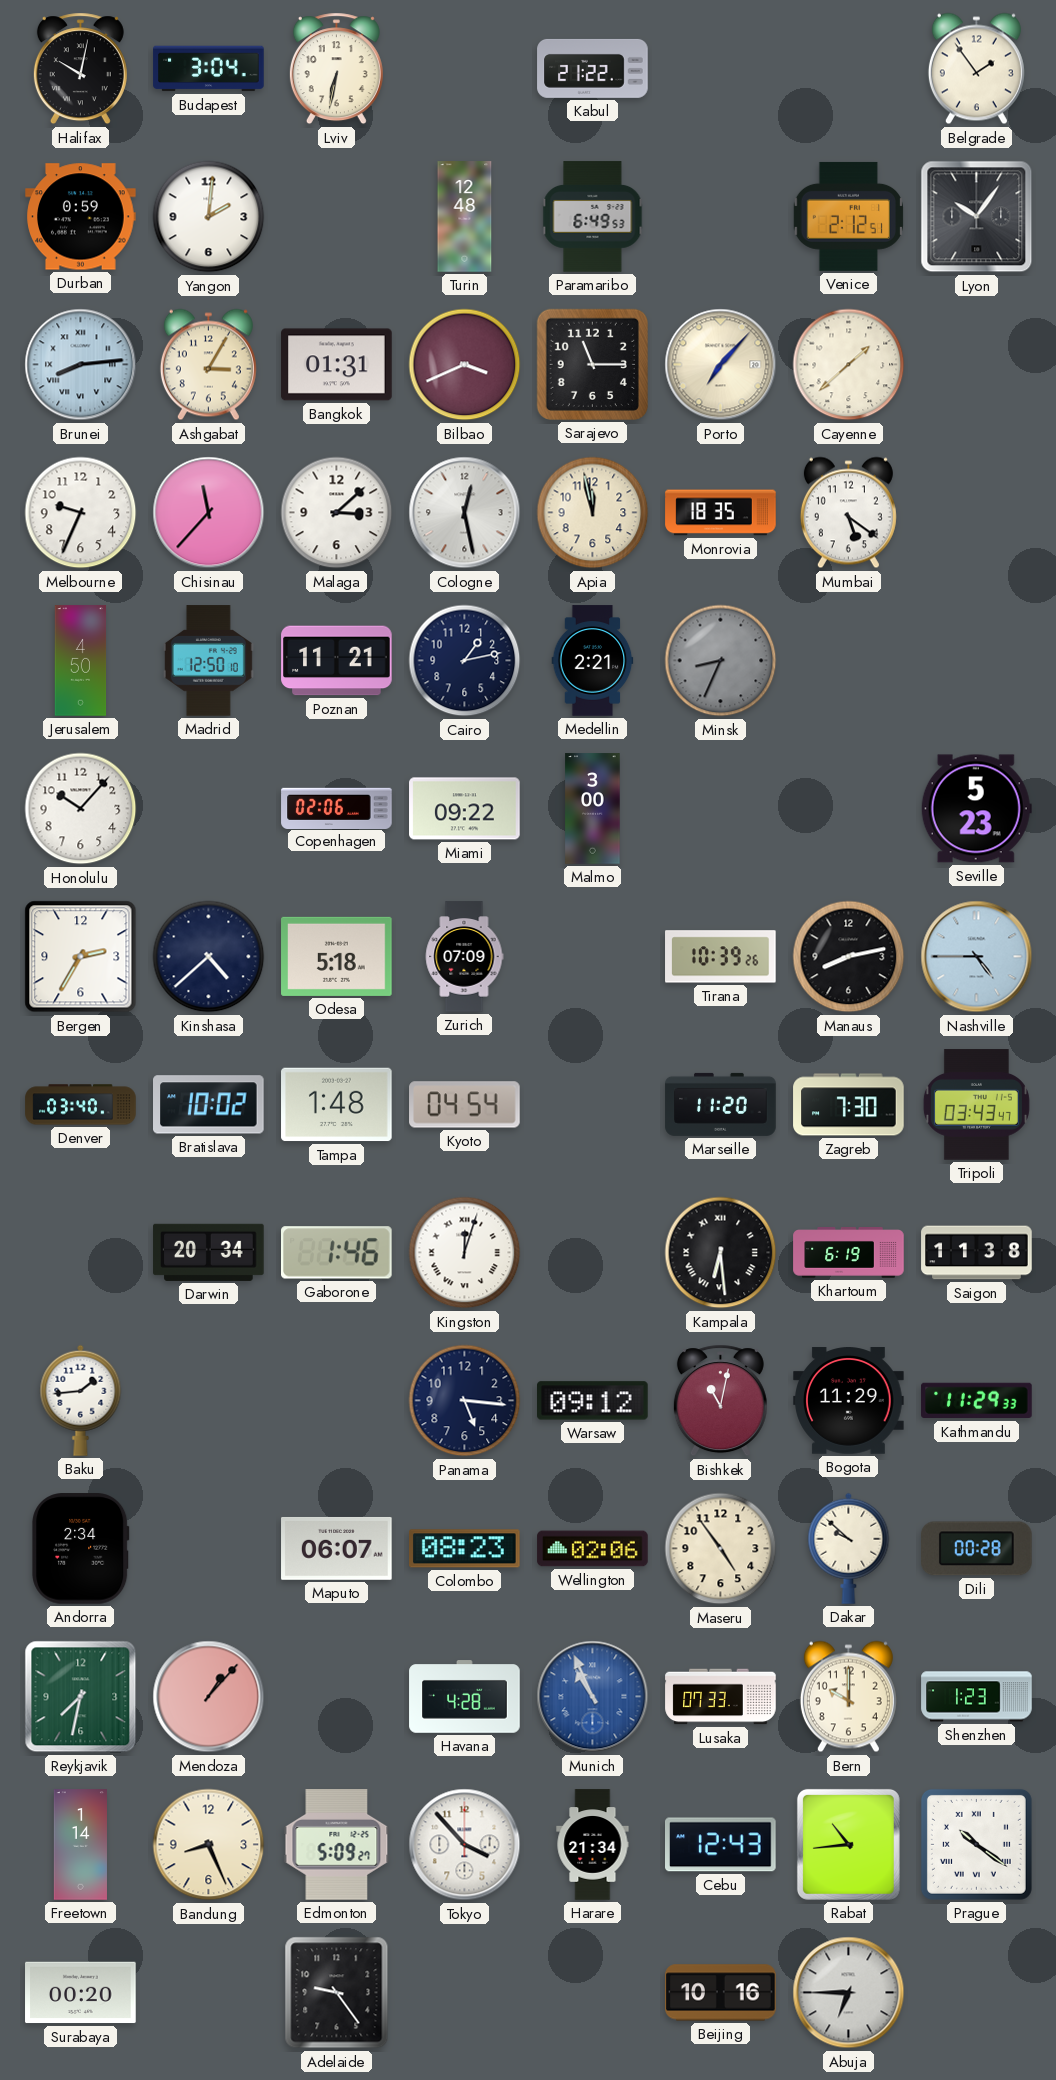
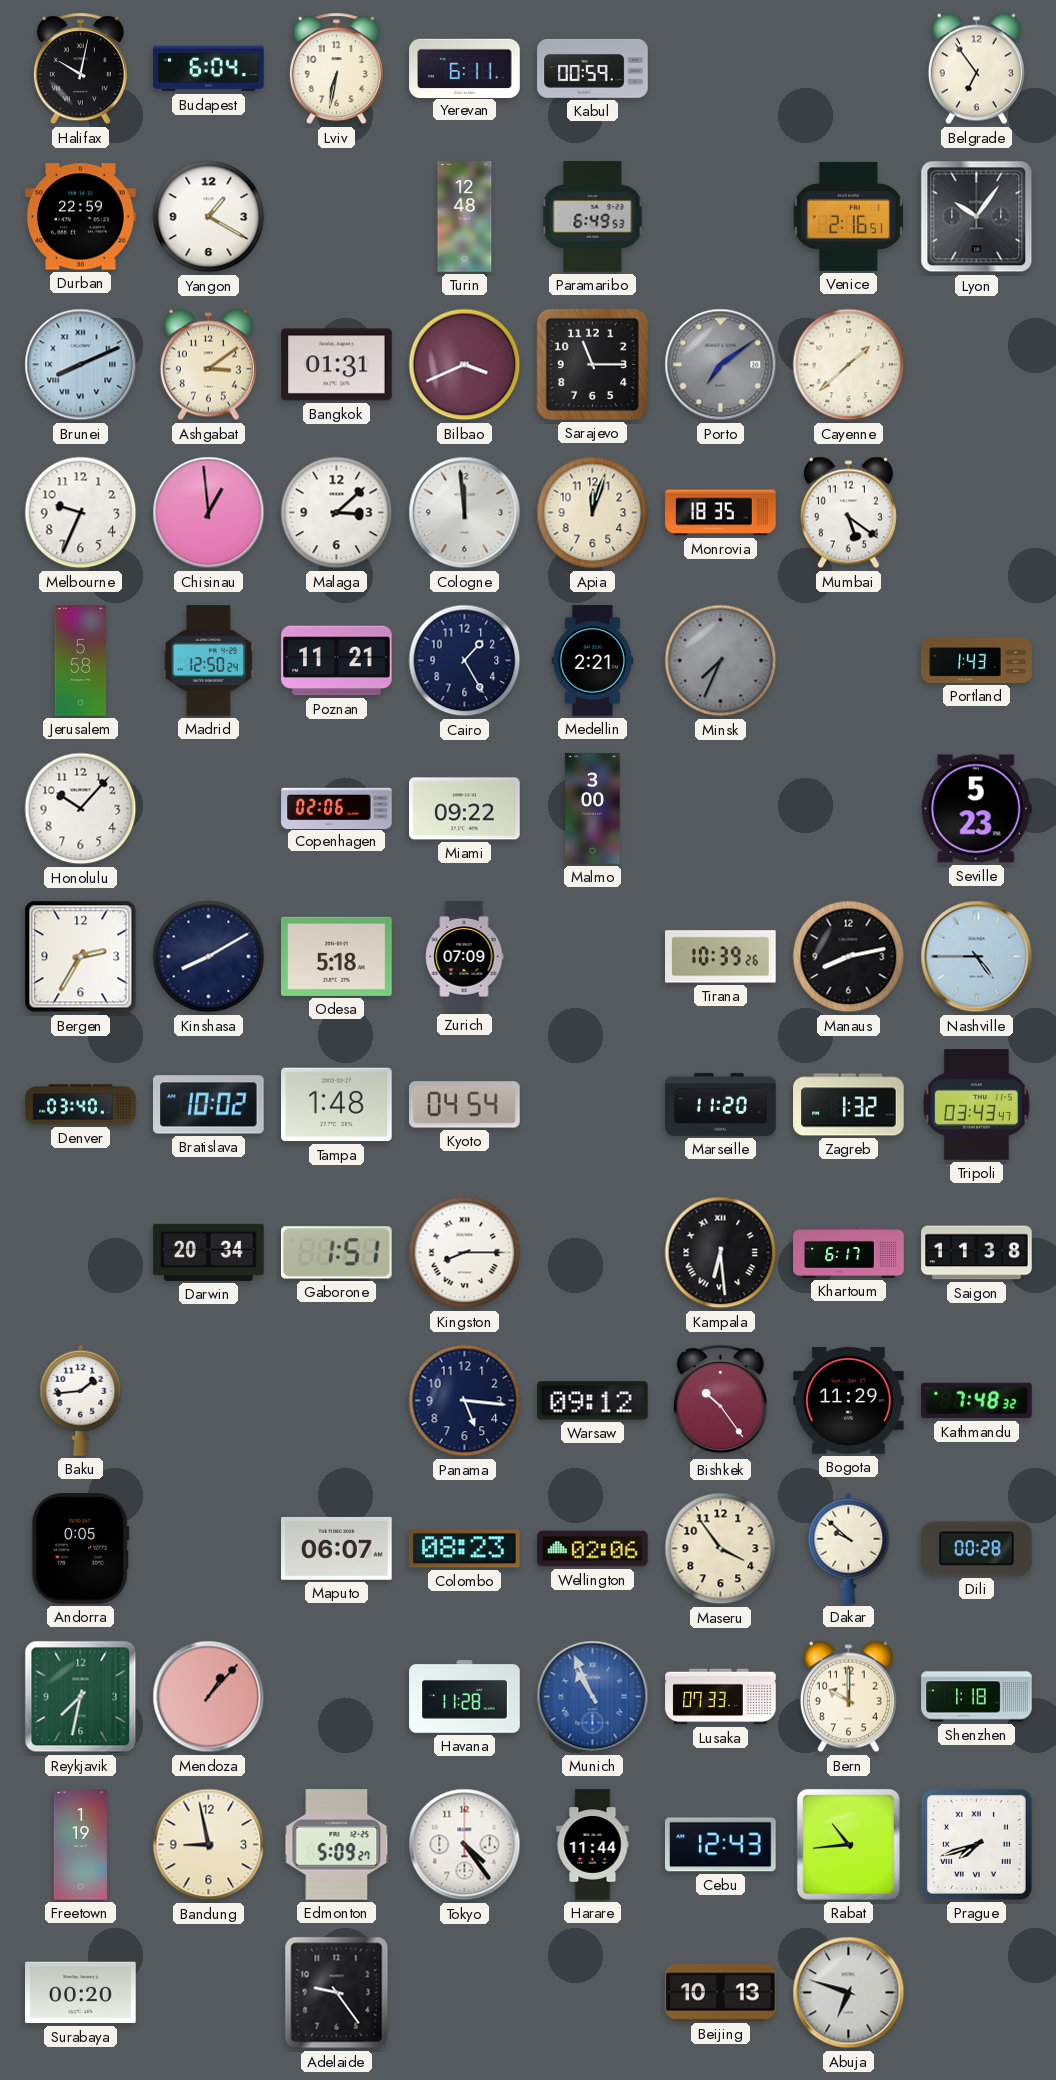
Budapest: 3:04 -> 6:04 (209, 69)
Yerevan: none -> 6:11 (465, 68)
Kabul: 21:22 -> 00:59 (593, 68)
Belgrade: 1:54 -> 6:54 (976, 69)
Durban: 0:59 -> 22:59 (81, 217)
Yangon: 2:01 -> 1:20 (209, 217)
Venice: 2:12 -> 2:16 (848, 216)
Brunei: 8:14 -> 8:11 (81, 365)
Ashgabat: 3:05 -> 3:09 (208, 365)
Porto: 7:07 -> 7:09 (721, 365)
Porto dial: cream -> grey (721, 365)
Chisinau: 11:37 -> 12:59 (209, 513)
Cologne: 12:28 -> 11:59 (465, 513)
Apia: 11:58 -> 12:03 (593, 513)
Jerusalem: 4:50 -> 5:58 (81, 661)
Madrid: 12:50:10 -> 12:50:24 (208, 661)
Cairo: 1:13 -> 1:25 (465, 661)
Minsk: 8:34 -> 7:34 (721, 661)
Portland: none -> 1:43 (977, 660)
Kinshasa: 4:38 -> 8:10 (209, 957)
Zagreb: 7:30 -> 1:32 (849, 1105)
Gaborone: 1:46 -> 1:51 (337, 1253)
Kingston: 12:03 -> 8:15 (465, 1253)
Khartoum: 6:19 -> 6:17 (849, 1253)
Bishkek: 11:02 -> 10:24 (720, 1401)
Kathmandu: 11:29 -> 7:48 (977, 1401)
Andorra: 2:34 -> 0:05 (81, 1549)
Maseru: 4:54 -> 3:54 (721, 1549)
Havana: 4:28 -> 11:28 (465, 1697)
Shenzhen: 1:23 -> 1:18 (977, 1697)
Freetown: 1:14 -> 1:19 (80, 1845)
Bandung: 8:26 -> 8:58 (209, 1845)
Tokyo: 3:53 -> 4:24 (465, 1845)
Harare: 21:34 -> 11:44 (593, 1845)
Prague: 10:21 -> 7:42 (976, 1844)
Beijing: 10:16 -> 10:13 (721, 1993)
Abuja: 6:45 -> 6:48 (849, 1993)
